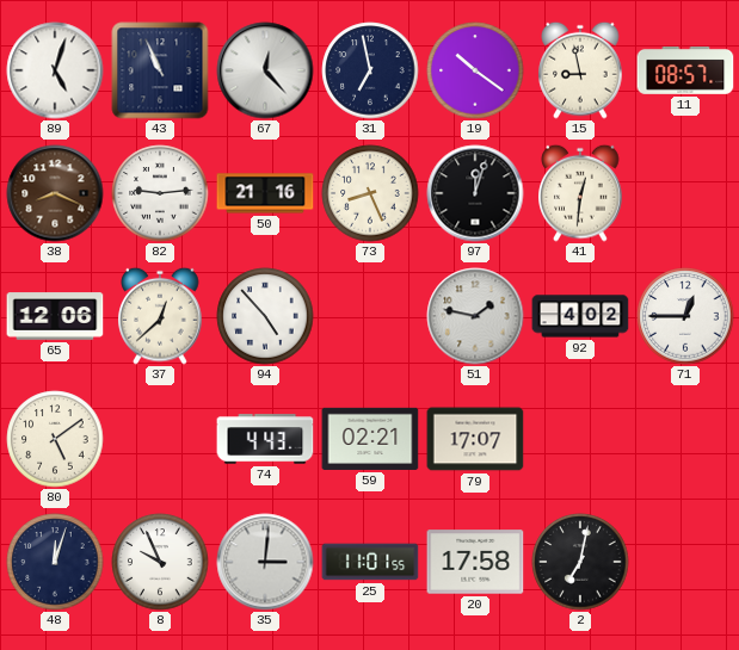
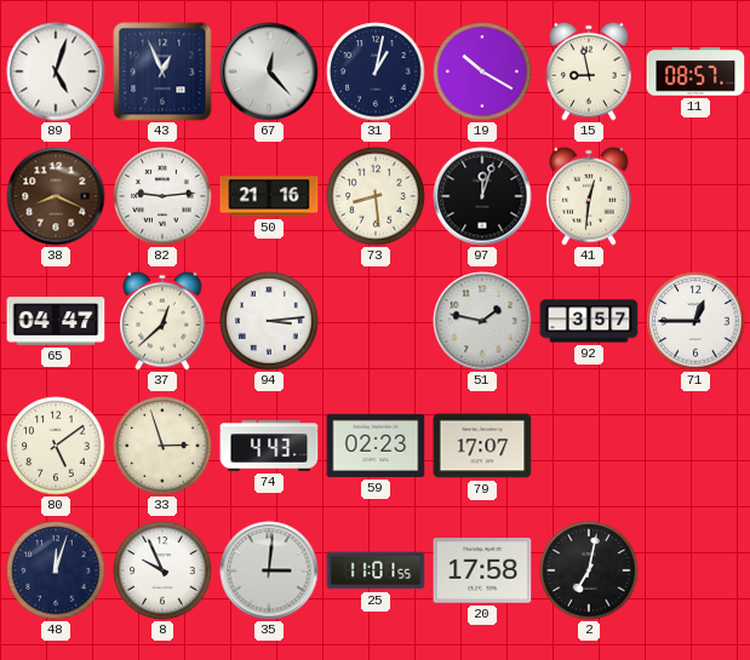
43: 10:56 -> 12:56 (162, 71)
31: 6:58 -> 1:02 (376, 71)
19: 10:21 -> 10:20 (482, 71)
73: 8:26 -> 8:29 (376, 196)
65: 12:06 -> 04:47 (56, 321)
94: 4:53 -> 3:14 (269, 321)
92: 4:02 -> 3:57 (589, 321)
33: none -> 2:57 (162, 446)
59: 02:21 -> 02:23 (376, 446)
